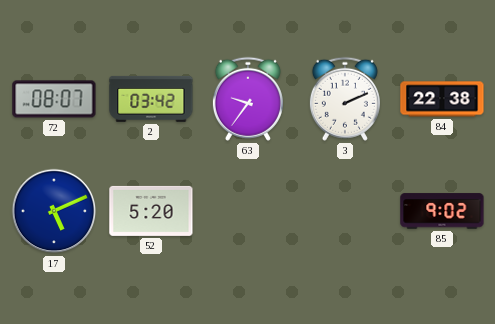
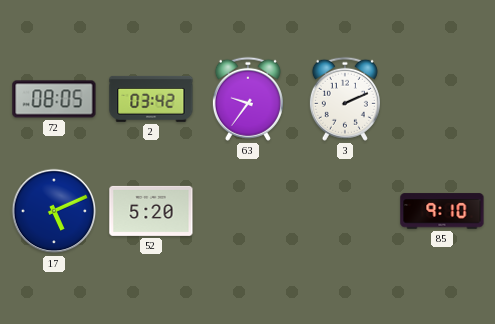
72: 08:07 -> 08:05 (54, 99)
84: 22:38 -> none (442, 99)
85: 9:02 -> 9:10 (442, 211)
